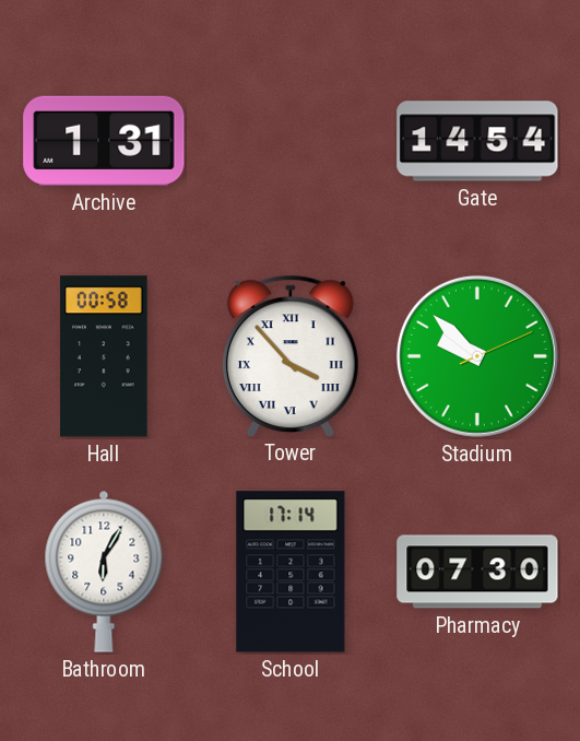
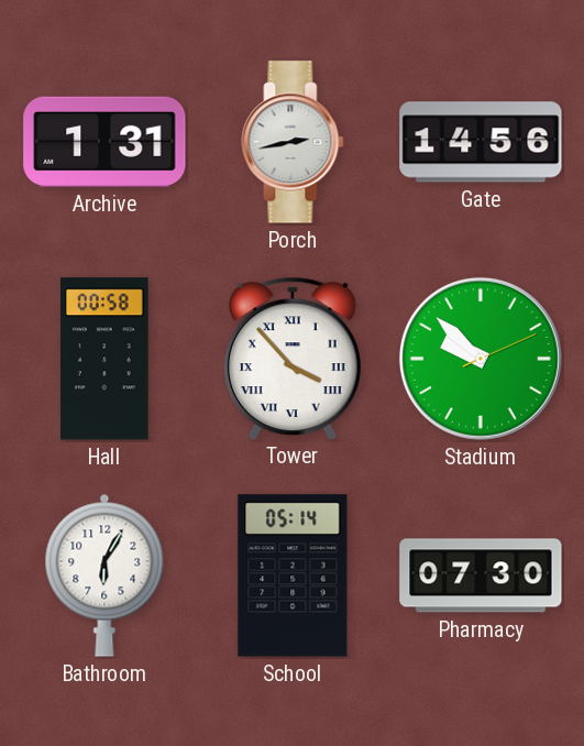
Porch: none -> 2:43 (293, 142)
Gate: 14:54 -> 14:56 (481, 142)
School: 17:14 -> 05:14 (293, 575)
